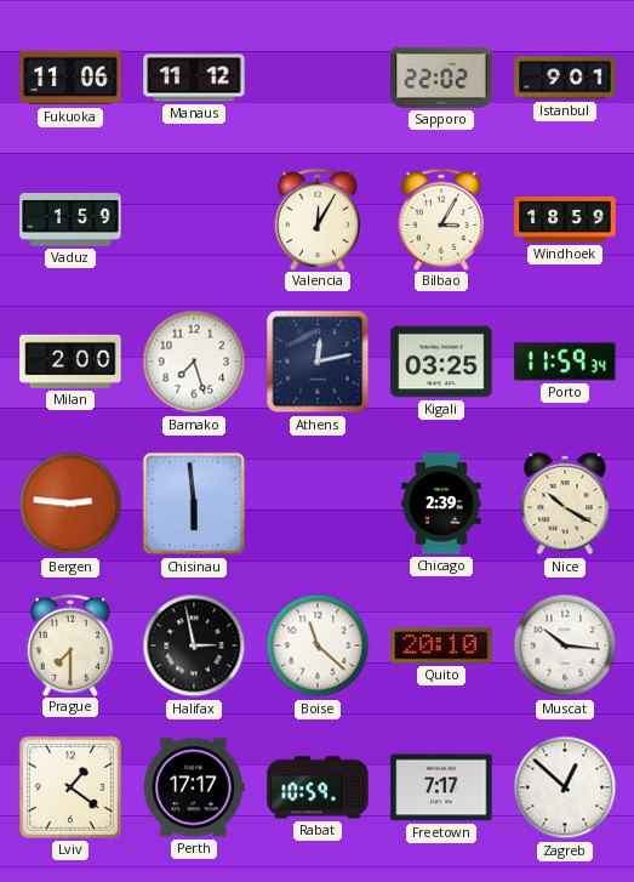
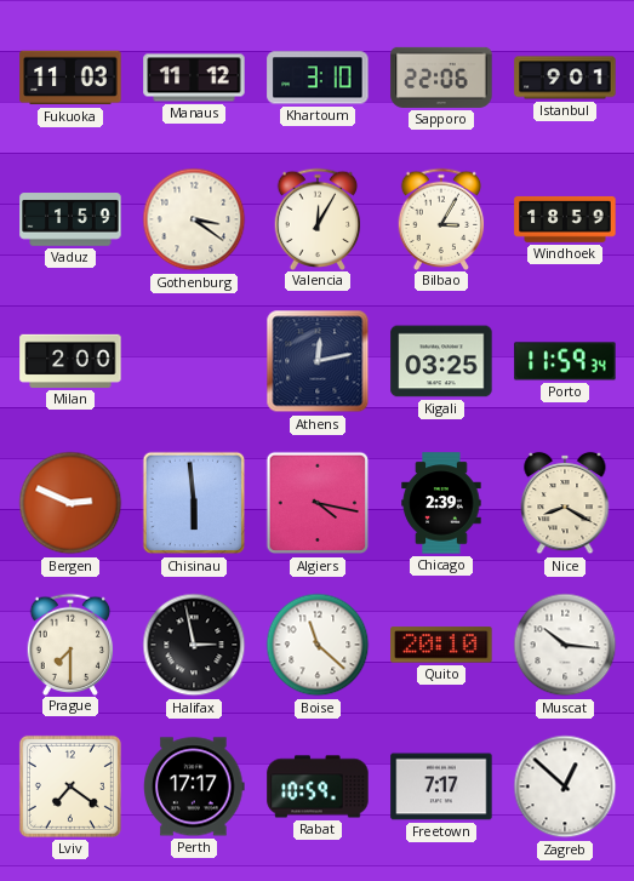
Fukuoka: 11:06 -> 11:03 (70, 78)
Khartoum: none -> 3:10 (318, 78)
Sapporo: 22:02 -> 22:06 (441, 78)
Gothenburg: none -> 3:21 (194, 219)
Bamako: 7:27 -> none (194, 362)
Bergen: 2:46 -> 2:49 (70, 503)
Algiers: none -> 4:17 (318, 503)
Nice: 10:20 -> 8:20 (565, 503)
Lviv: 1:21 -> 7:21 (70, 786)
